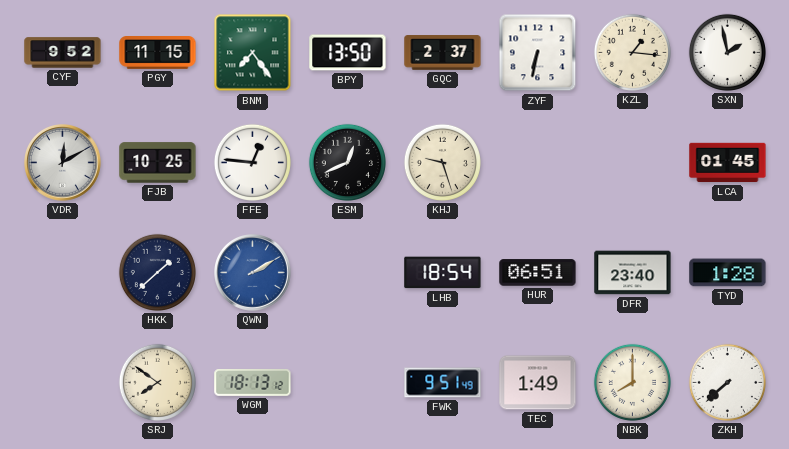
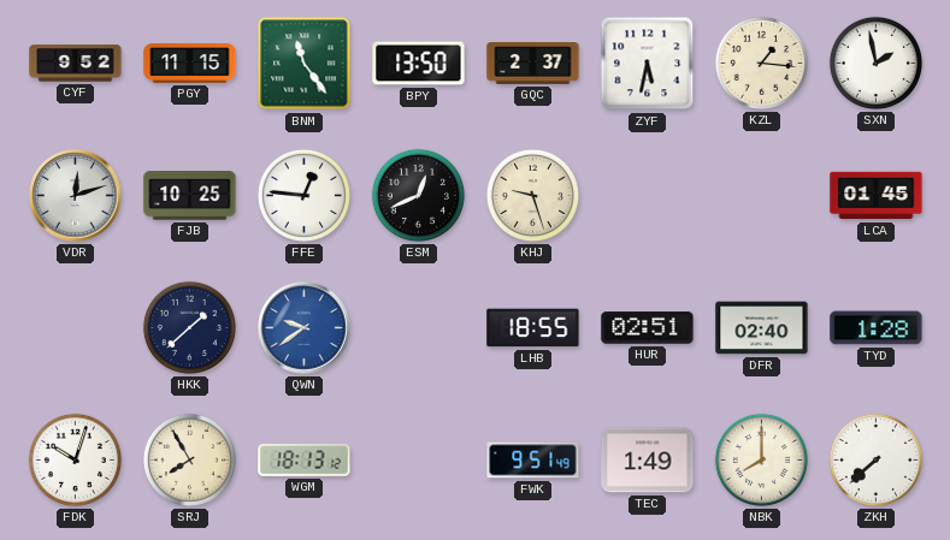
BNM: 7:24 -> 11:24 (305, 64)
ZYF: 6:32 -> 5:32 (648, 64)
VDR: 12:10 -> 12:12 (76, 196)
QWN: 2:10 -> 9:39 (305, 328)
LHB: 18:54 -> 18:55 (533, 328)
HUR: 06:51 -> 02:51 (648, 328)
DFR: 23:40 -> 02:40 (762, 328)
FDK: none -> 10:03 (75, 459)
SRJ: 7:51 -> 7:55 (189, 459)
